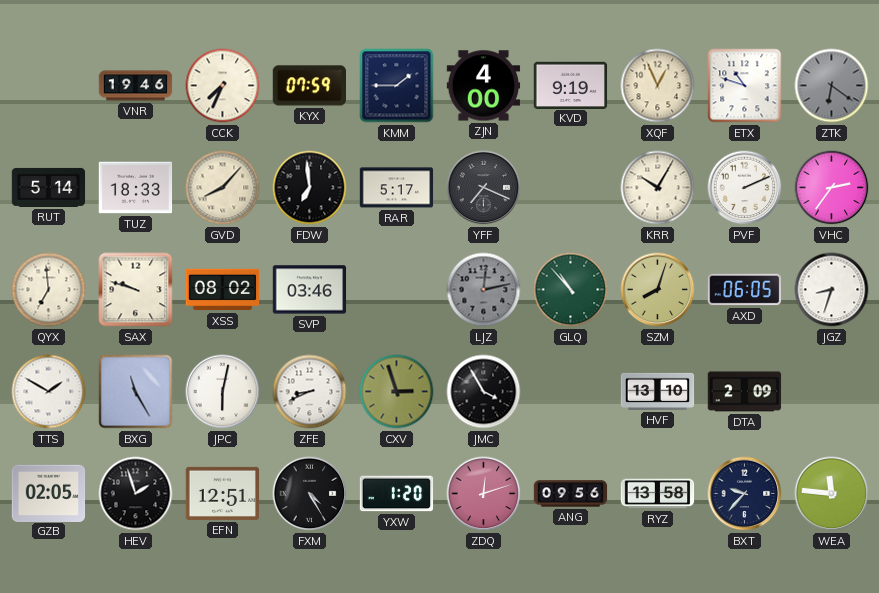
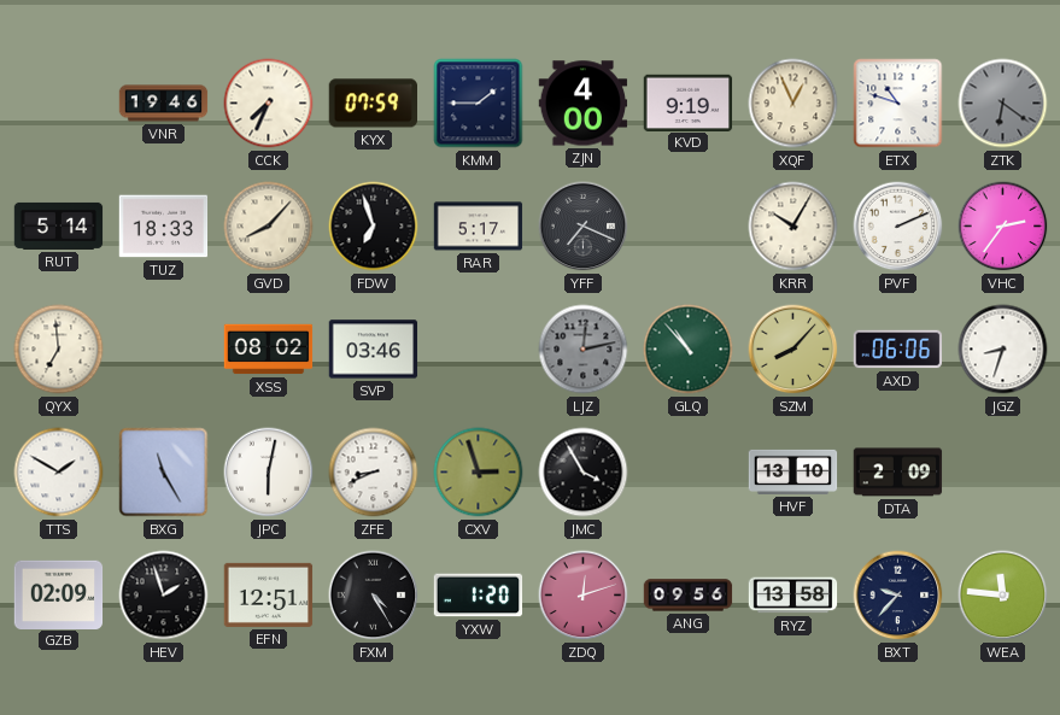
FDW: 6:59 -> 6:57 (374, 227)
SAX: 9:48 -> none (136, 290)
SZM: 8:03 -> 8:07 (793, 350)
AXD: 06:05 -> 06:06 (898, 350)
GZB: 02:05 -> 02:09 (59, 594)
